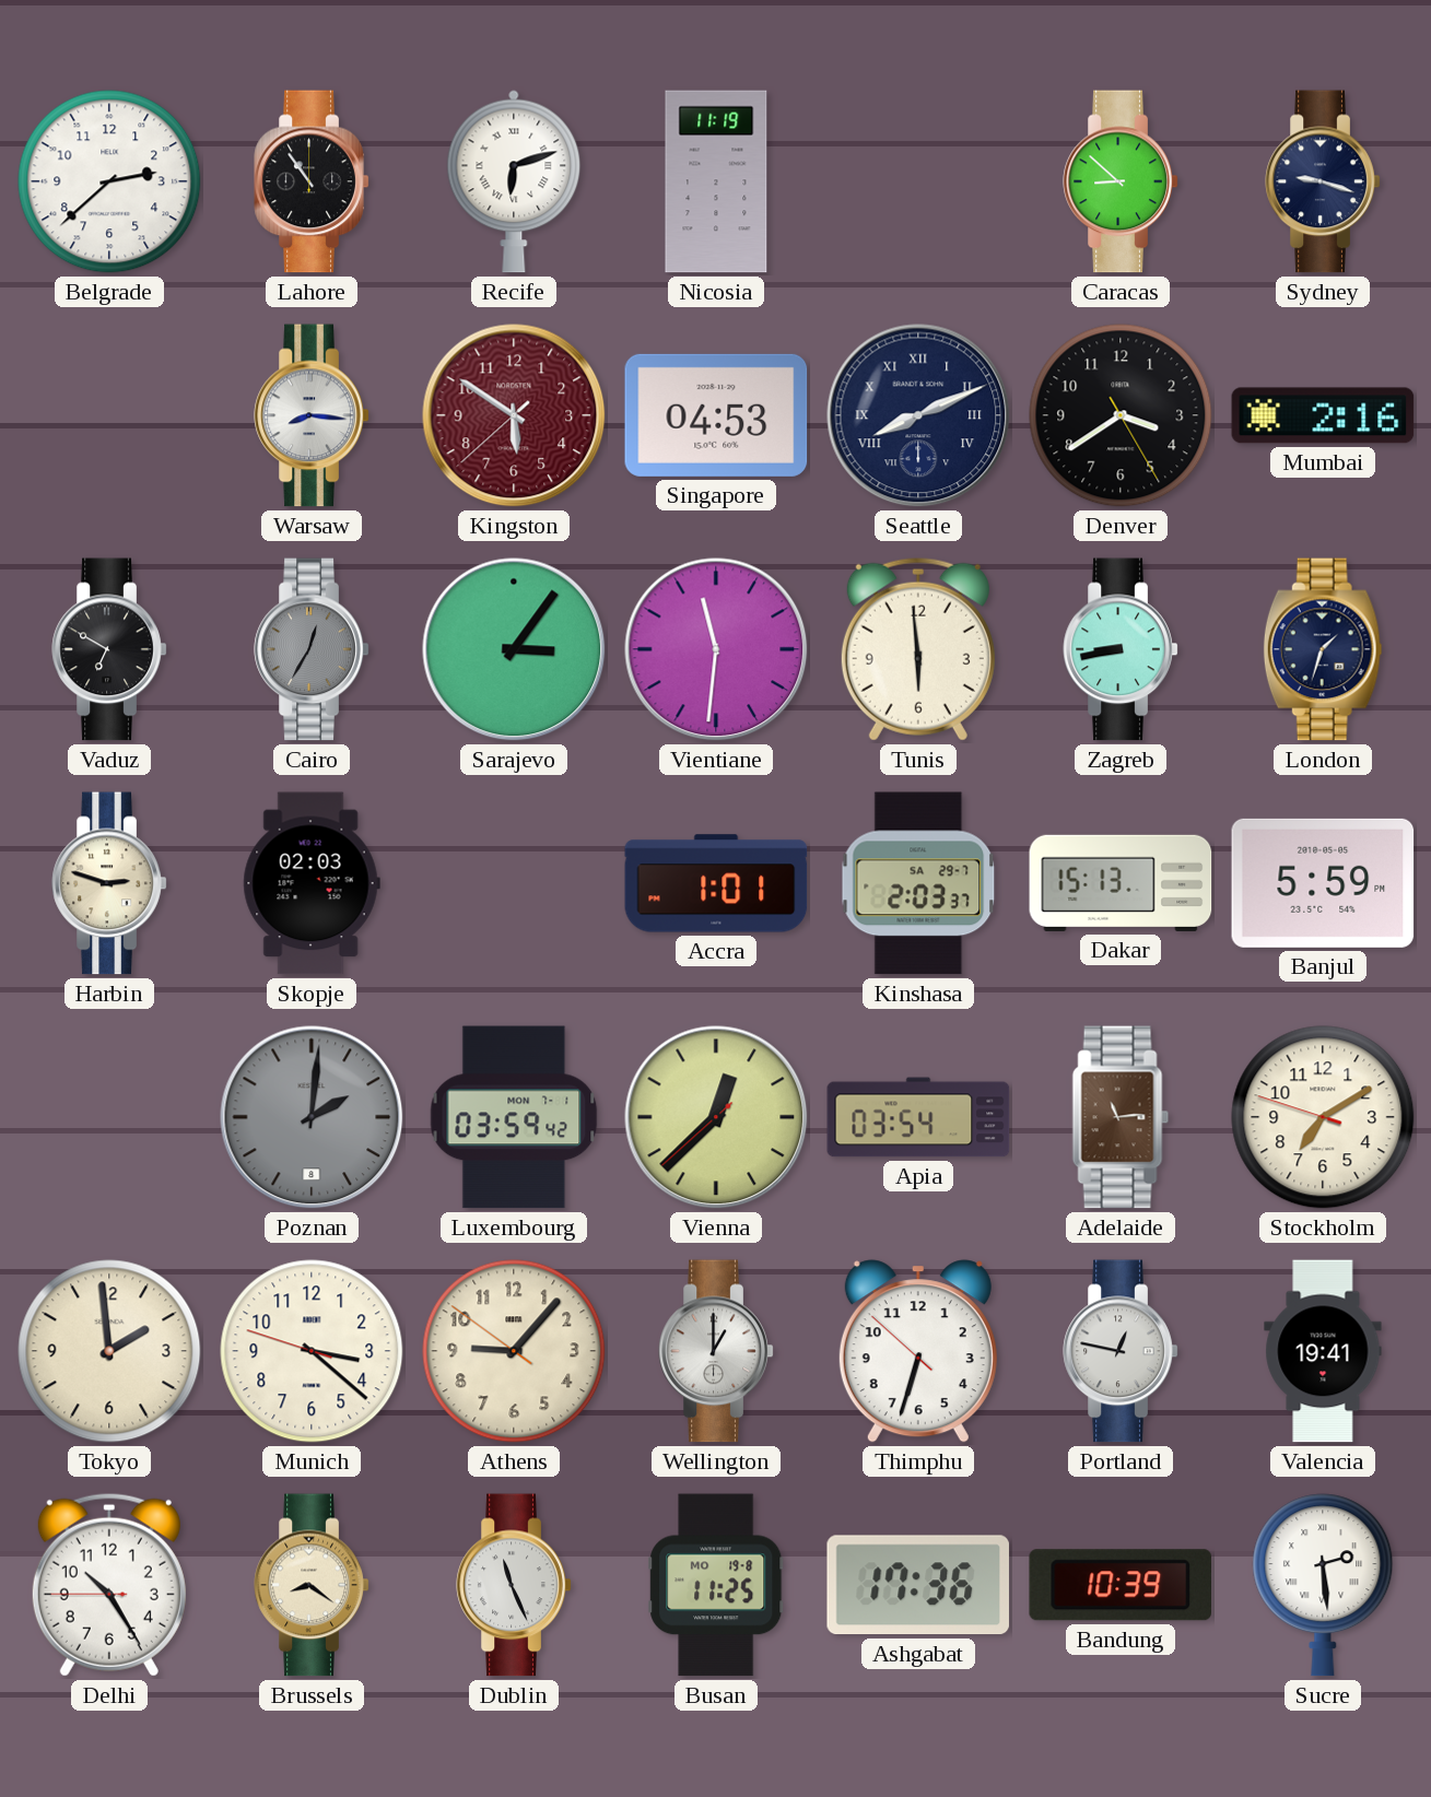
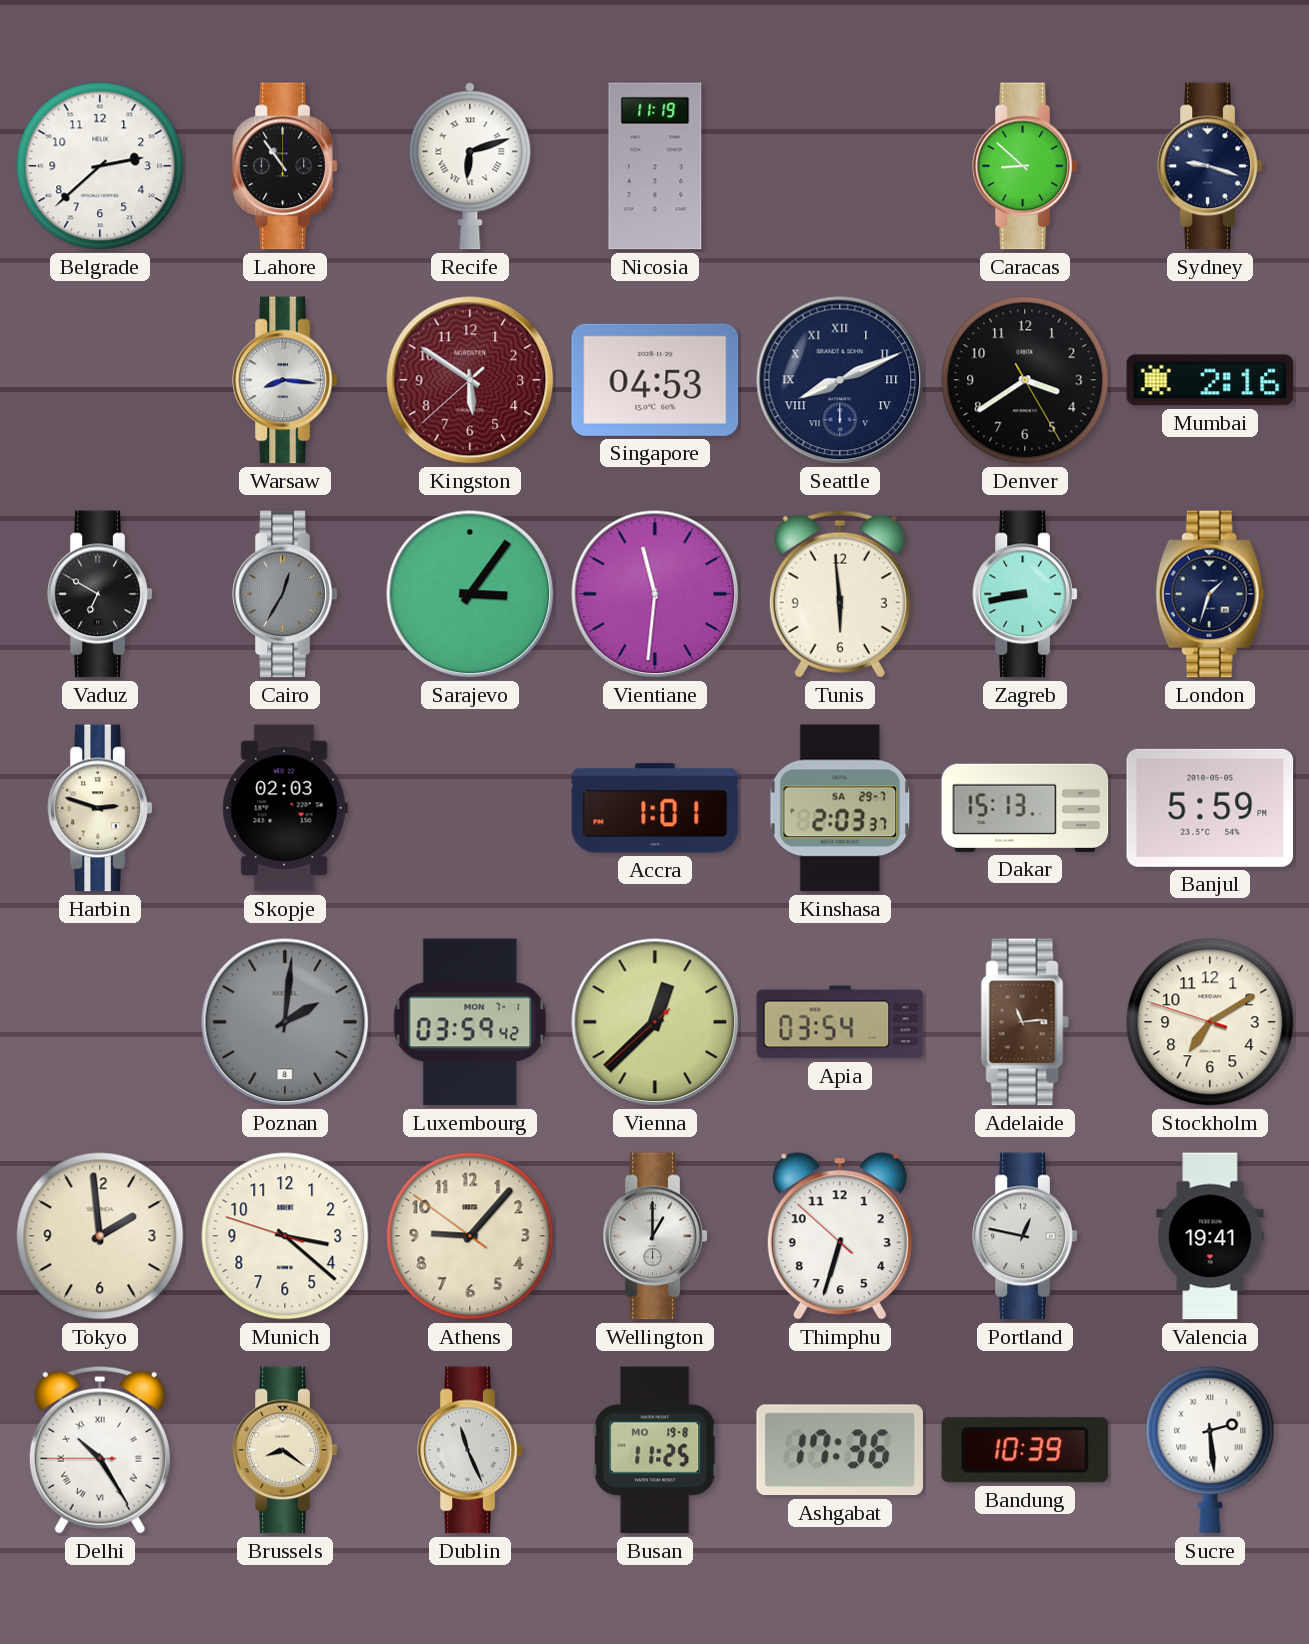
Delhi numerals: Arabic -> Roman (100, 1450)
